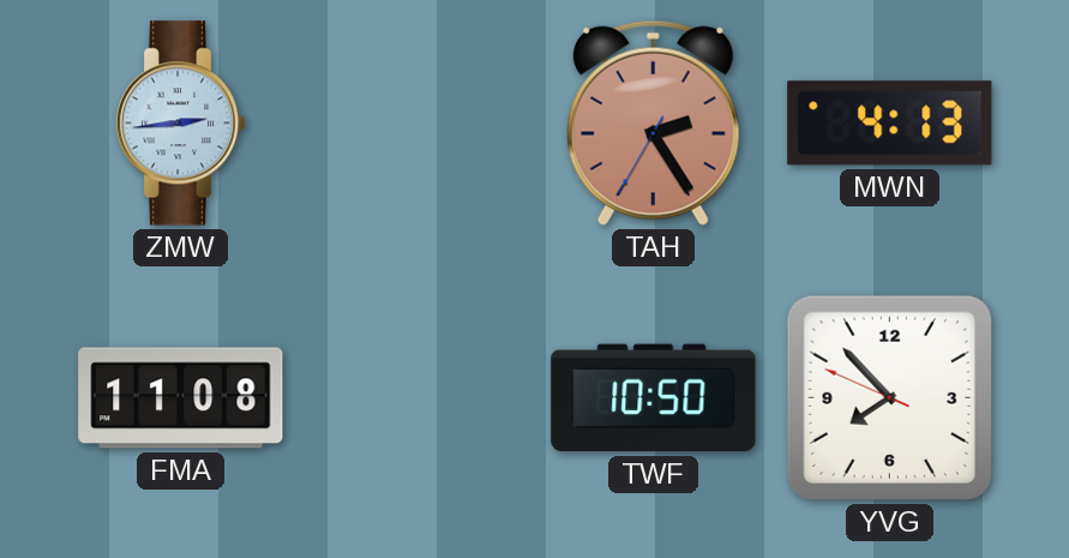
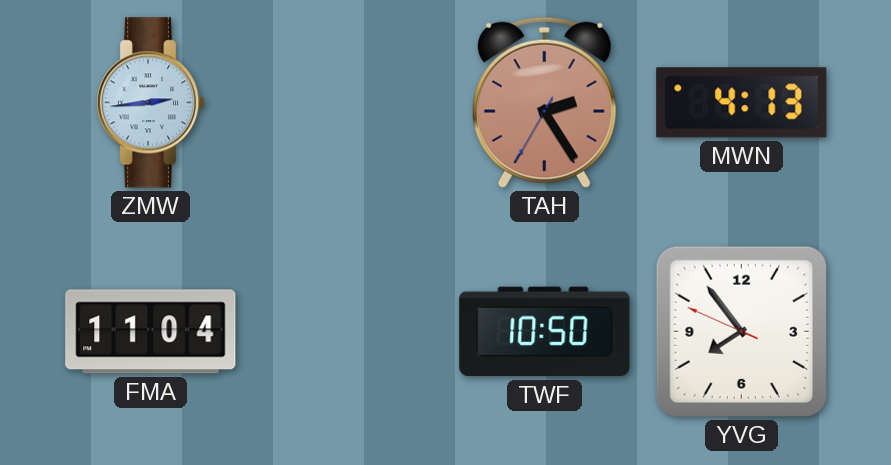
FMA: 11:08 -> 11:04 (151, 332)
YVG: 7:52 -> 7:53 (741, 331)
